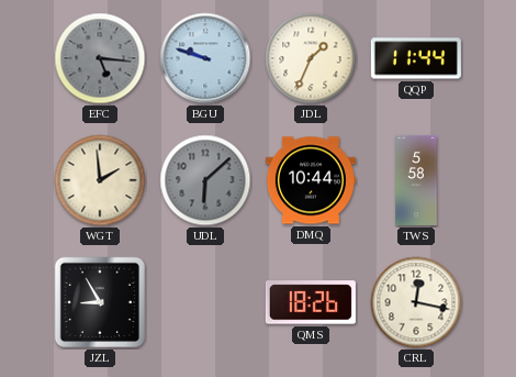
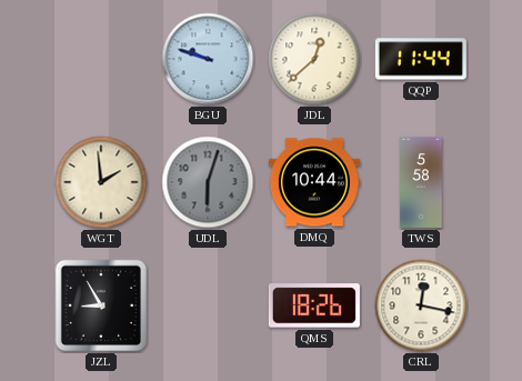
EFC: 5:16 -> none (100, 58)
JDL: 1:34 -> 12:38 (314, 59)
UDL: 6:08 -> 6:03 (208, 182)
